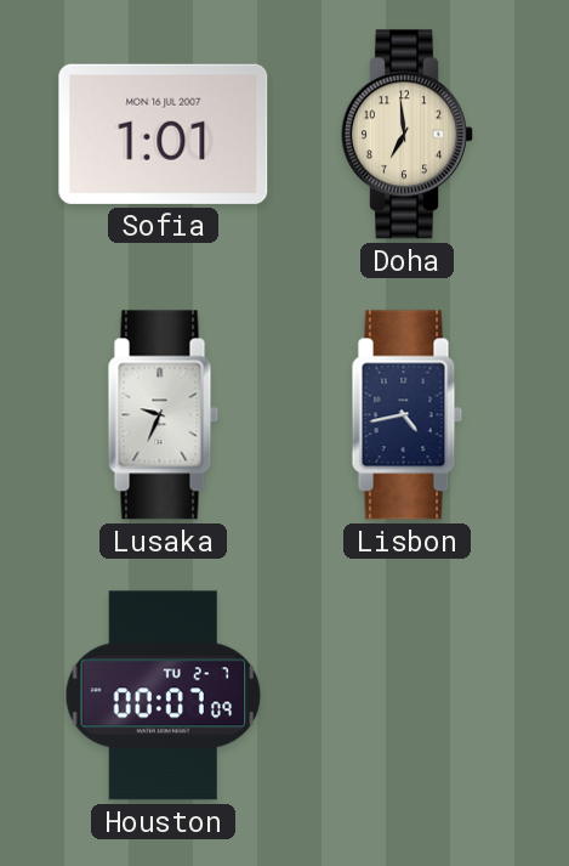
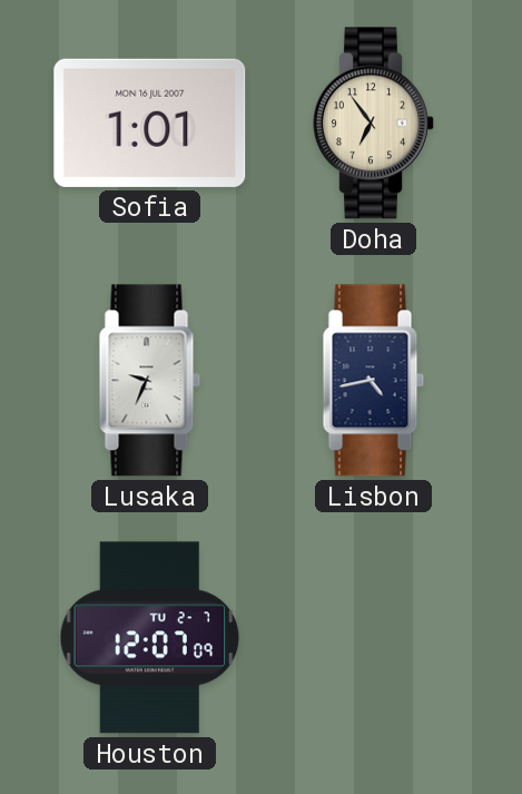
Doha: 6:59 -> 6:54 (374, 124)
Houston: 00:07 -> 12:07 (150, 638)
